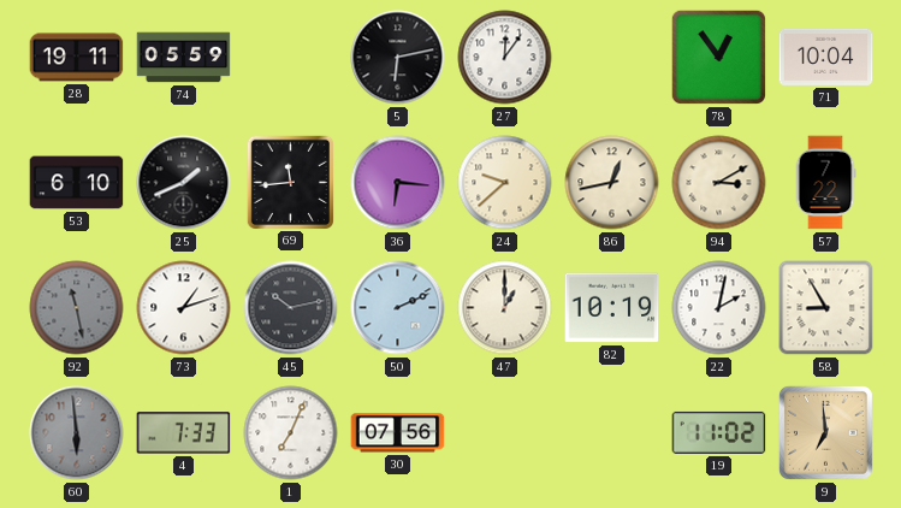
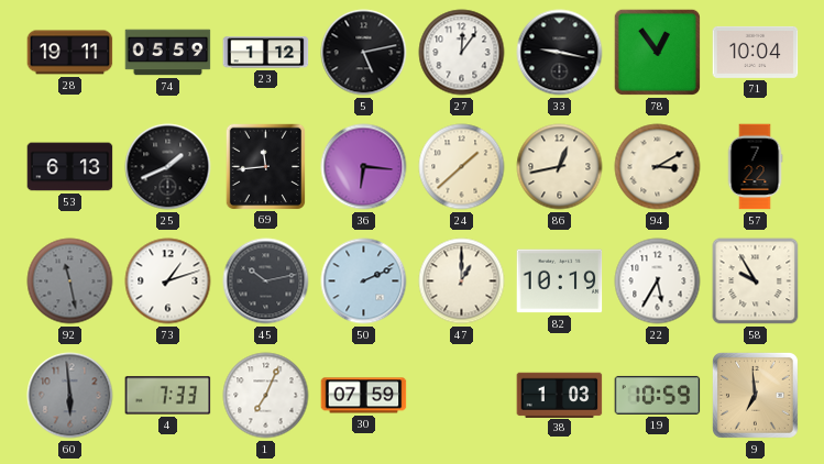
23: none -> 1:12 (266, 53)
5: 6:13 -> 5:13 (364, 53)
33: none -> 9:17 (560, 53)
53: 6:10 -> 6:13 (70, 167)
24: 9:38 -> 1:38 (462, 167)
22: 2:02 -> 5:35 (658, 281)
58: 8:55 -> 9:55 (756, 281)
30: 07:56 -> 07:59 (364, 396)
38: none -> 1:03 (560, 395)
19: 11:02 -> 10:59 (658, 395)
